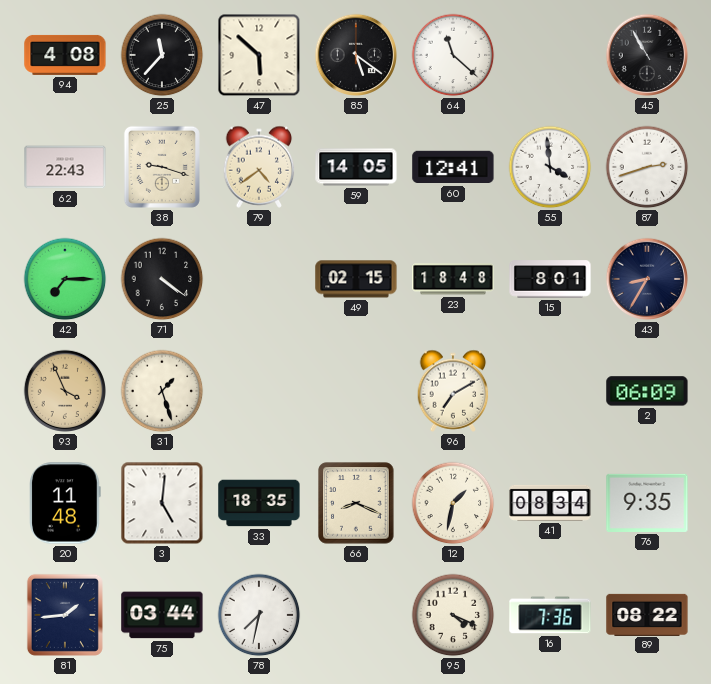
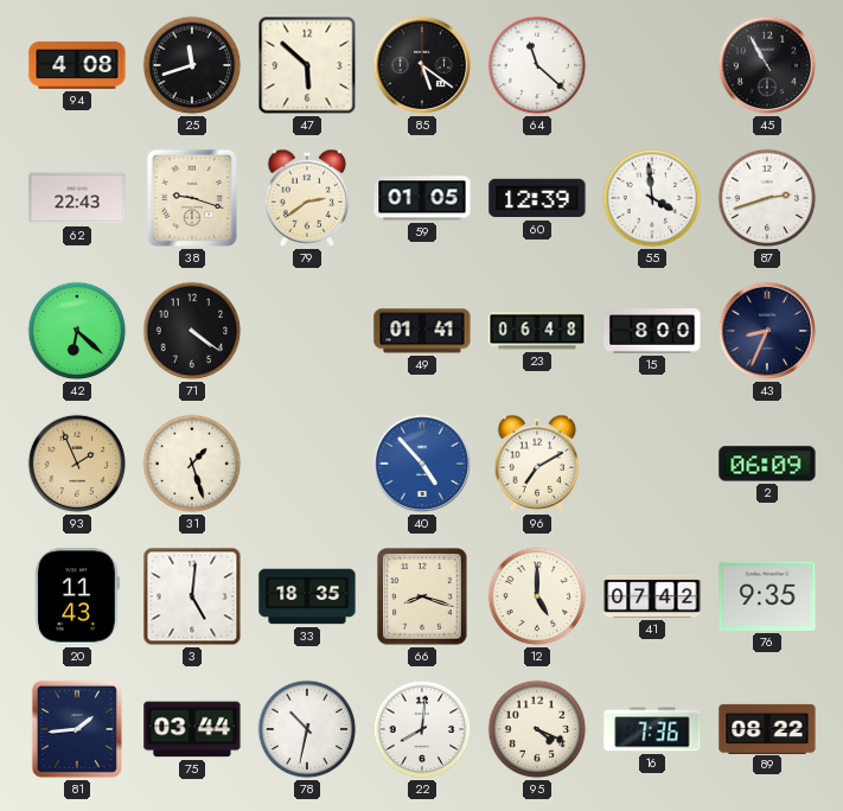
25: 11:37 -> 11:42 (192, 65)
79: 4:39 -> 2:39 (307, 198)
59: 14:05 -> 01:05 (422, 198)
60: 12:41 -> 12:39 (537, 198)
42: 7:15 -> 6:22 (77, 331)
49: 02:15 -> 01:41 (422, 331)
23: 18:48 -> 06:48 (537, 331)
15: 8:01 -> 8:00 (652, 331)
43: 8:35 -> 8:34 (767, 331)
93: 3:56 -> 1:56 (77, 464)
40: none -> 4:53 (422, 464)
20: 11:48 -> 11:43 (77, 596)
66: 8:19 -> 8:18 (422, 596)
12: 1:32 -> 5:00 (537, 596)
41: 08:34 -> 07:42 (652, 596)
78: 7:32 -> 10:32 (307, 729)
22: none -> 8:01 (422, 729)
